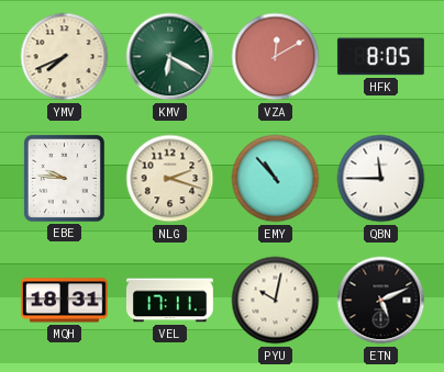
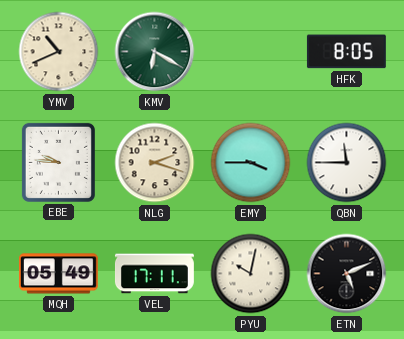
YMV: 7:41 -> 10:41 (59, 52)
VZA: 12:10 -> none (276, 57)
EMY: 10:53 -> 3:45 (251, 163)
MQH: 18:31 -> 05:49 (58, 274)
